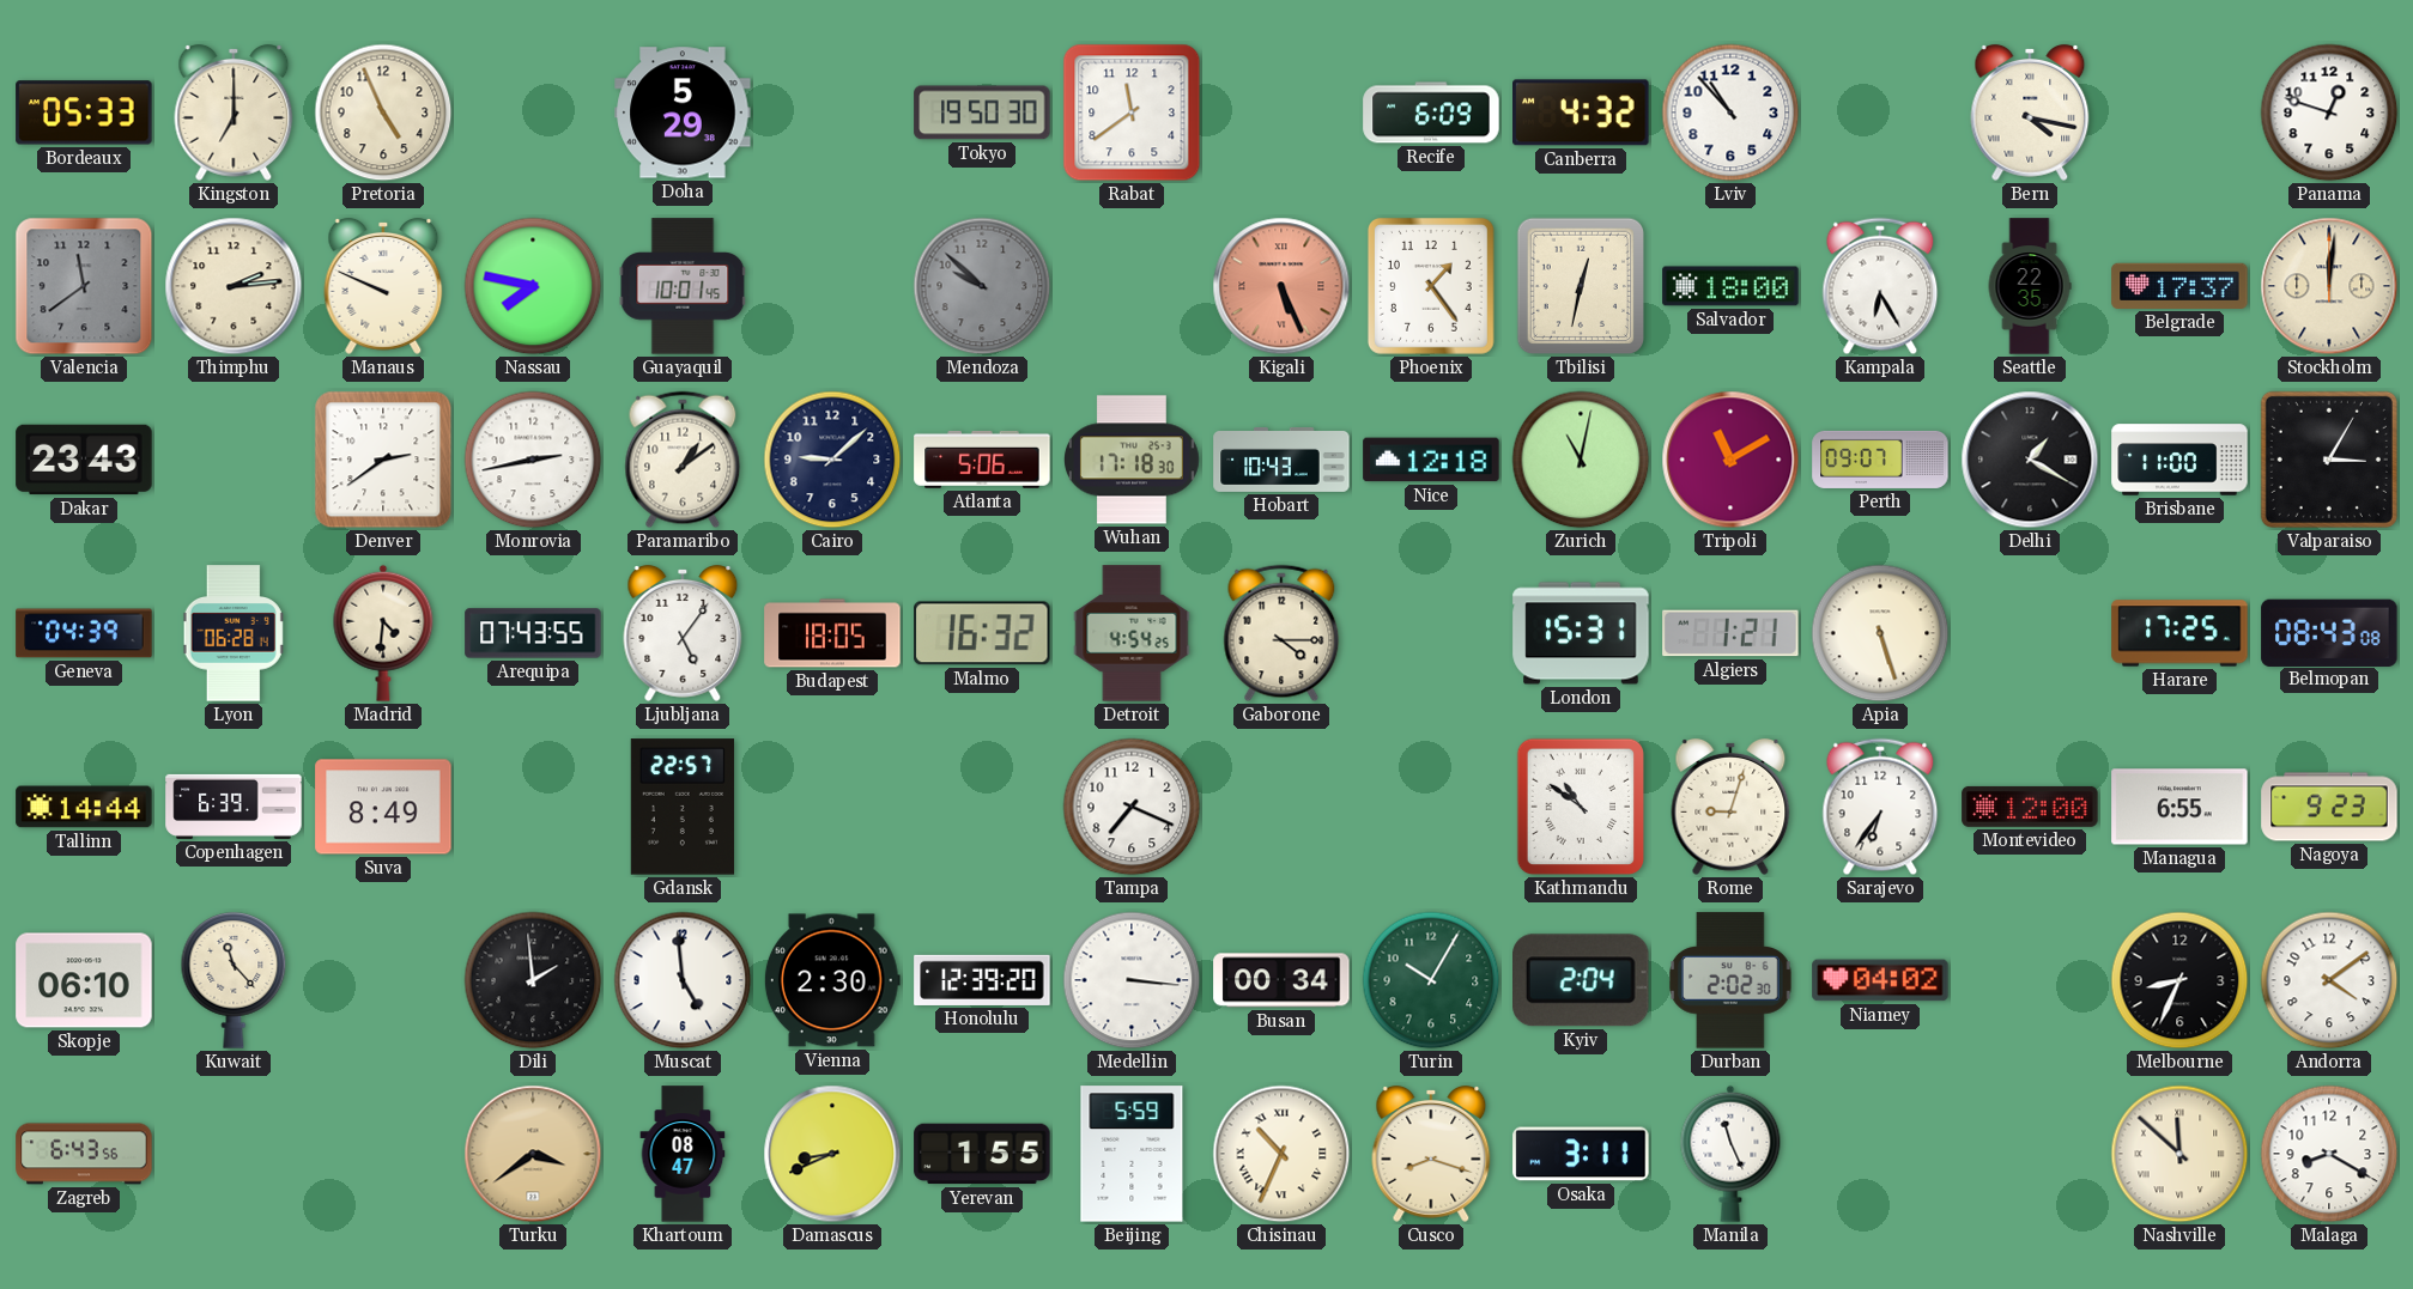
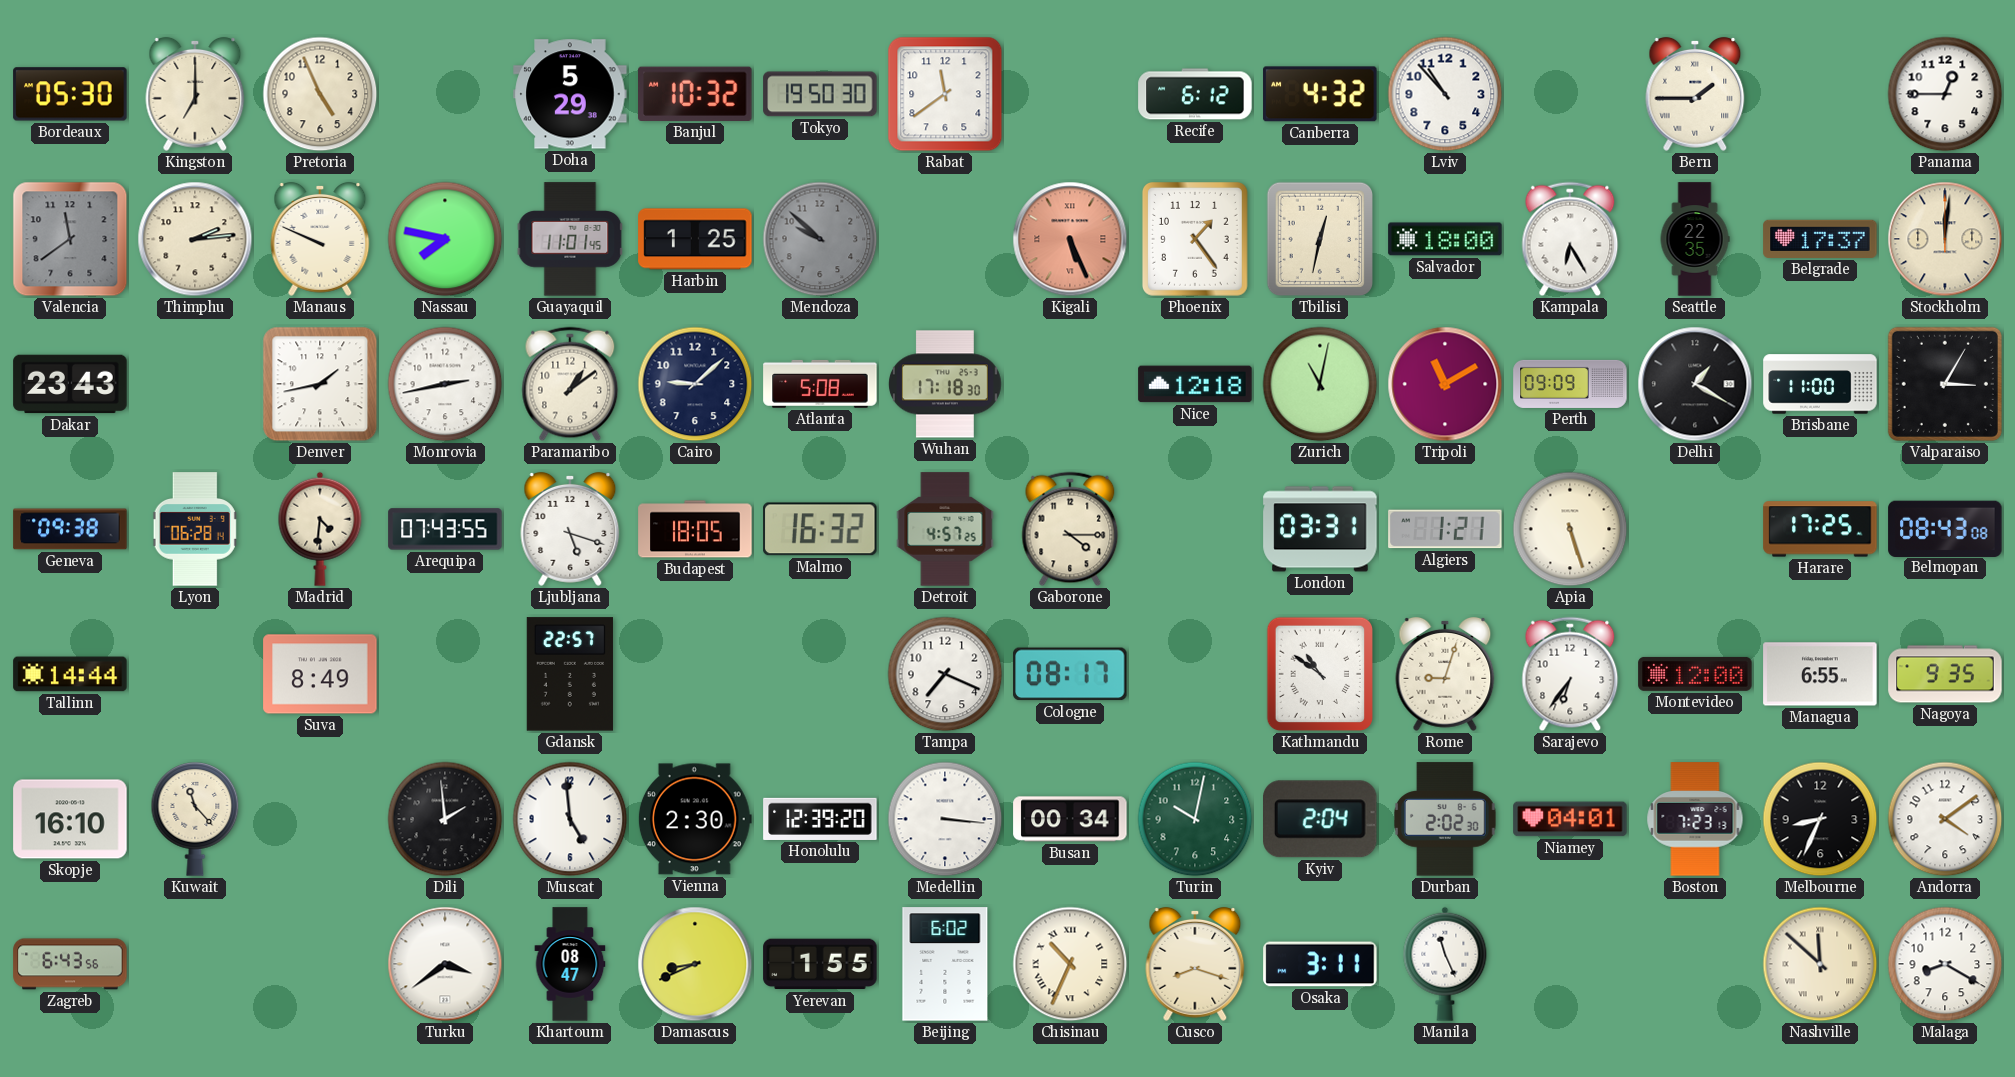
Bordeaux: 05:33 -> 05:30 (70, 94)
Banjul: none -> 10:32 (695, 94)
Recife: 6:09 -> 6:12 (1195, 94)
Bern: 4:17 -> 1:45 (1695, 94)
Panama: 12:48 -> 12:45 (1945, 94)
Guayaquil: 10:01 -> 11:01 (570, 239)
Harbin: none -> 1:25 (695, 239)
Denver: 2:39 -> 1:43 (320, 384)
Atlanta: 5:06 -> 5:08 (820, 384)
Hobart: 10:43 -> none (1281, 460)
Perth: 09:07 -> 09:09 (1570, 384)
Geneva: 04:39 -> 09:38 (70, 529)
Ljubljana: 5:06 -> 5:18 (570, 529)
Detroit: 4:54 -> 4:57 (945, 529)
London: 15:31 -> 03:31 (1320, 529)
Copenhagen: 6:39 -> none (234, 807)
Cologne: none -> 08:17 (1070, 674)
Nagoya: 9:23 -> 9:35 (1945, 674)
Skopje: 06:10 -> 16:10 (70, 819)
Turin: 10:05 -> 10:02 (1195, 819)
Niamey: 04:02 -> 04:01 (1570, 819)
Boston: none -> 7:23 (1695, 819)
Turku dial: champagne -> white (445, 964)
Beijing: 5:59 -> 6:02 (945, 964)
